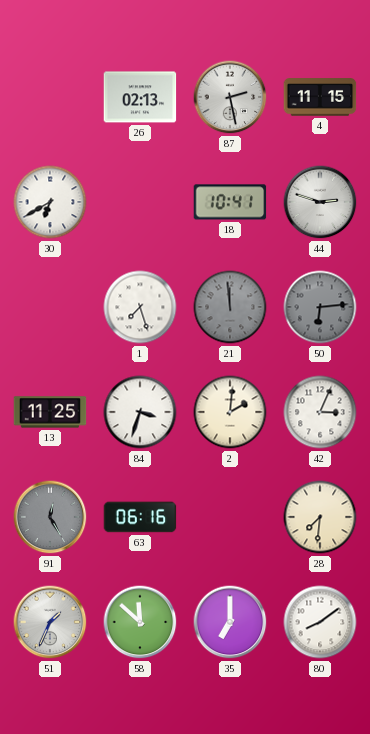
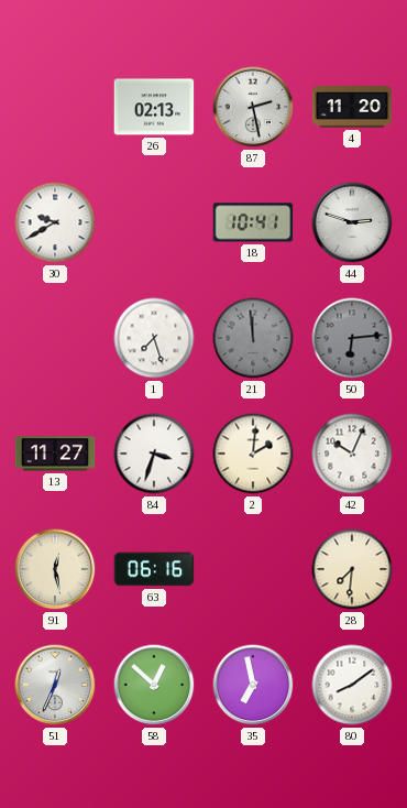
4: 11:15 -> 11:20 (352, 107)
30: 6:40 -> 9:40 (55, 222)
13: 11:25 -> 11:27 (55, 454)
42: 3:04 -> 10:04 (352, 454)
91: 12:25 -> 12:28 (55, 569)
91 dial: grey -> cream (55, 569)
51: 1:34 -> 12:34 (55, 685)
58: 11:52 -> 12:52 (154, 685)
35: 7:00 -> 6:58 (253, 685)
